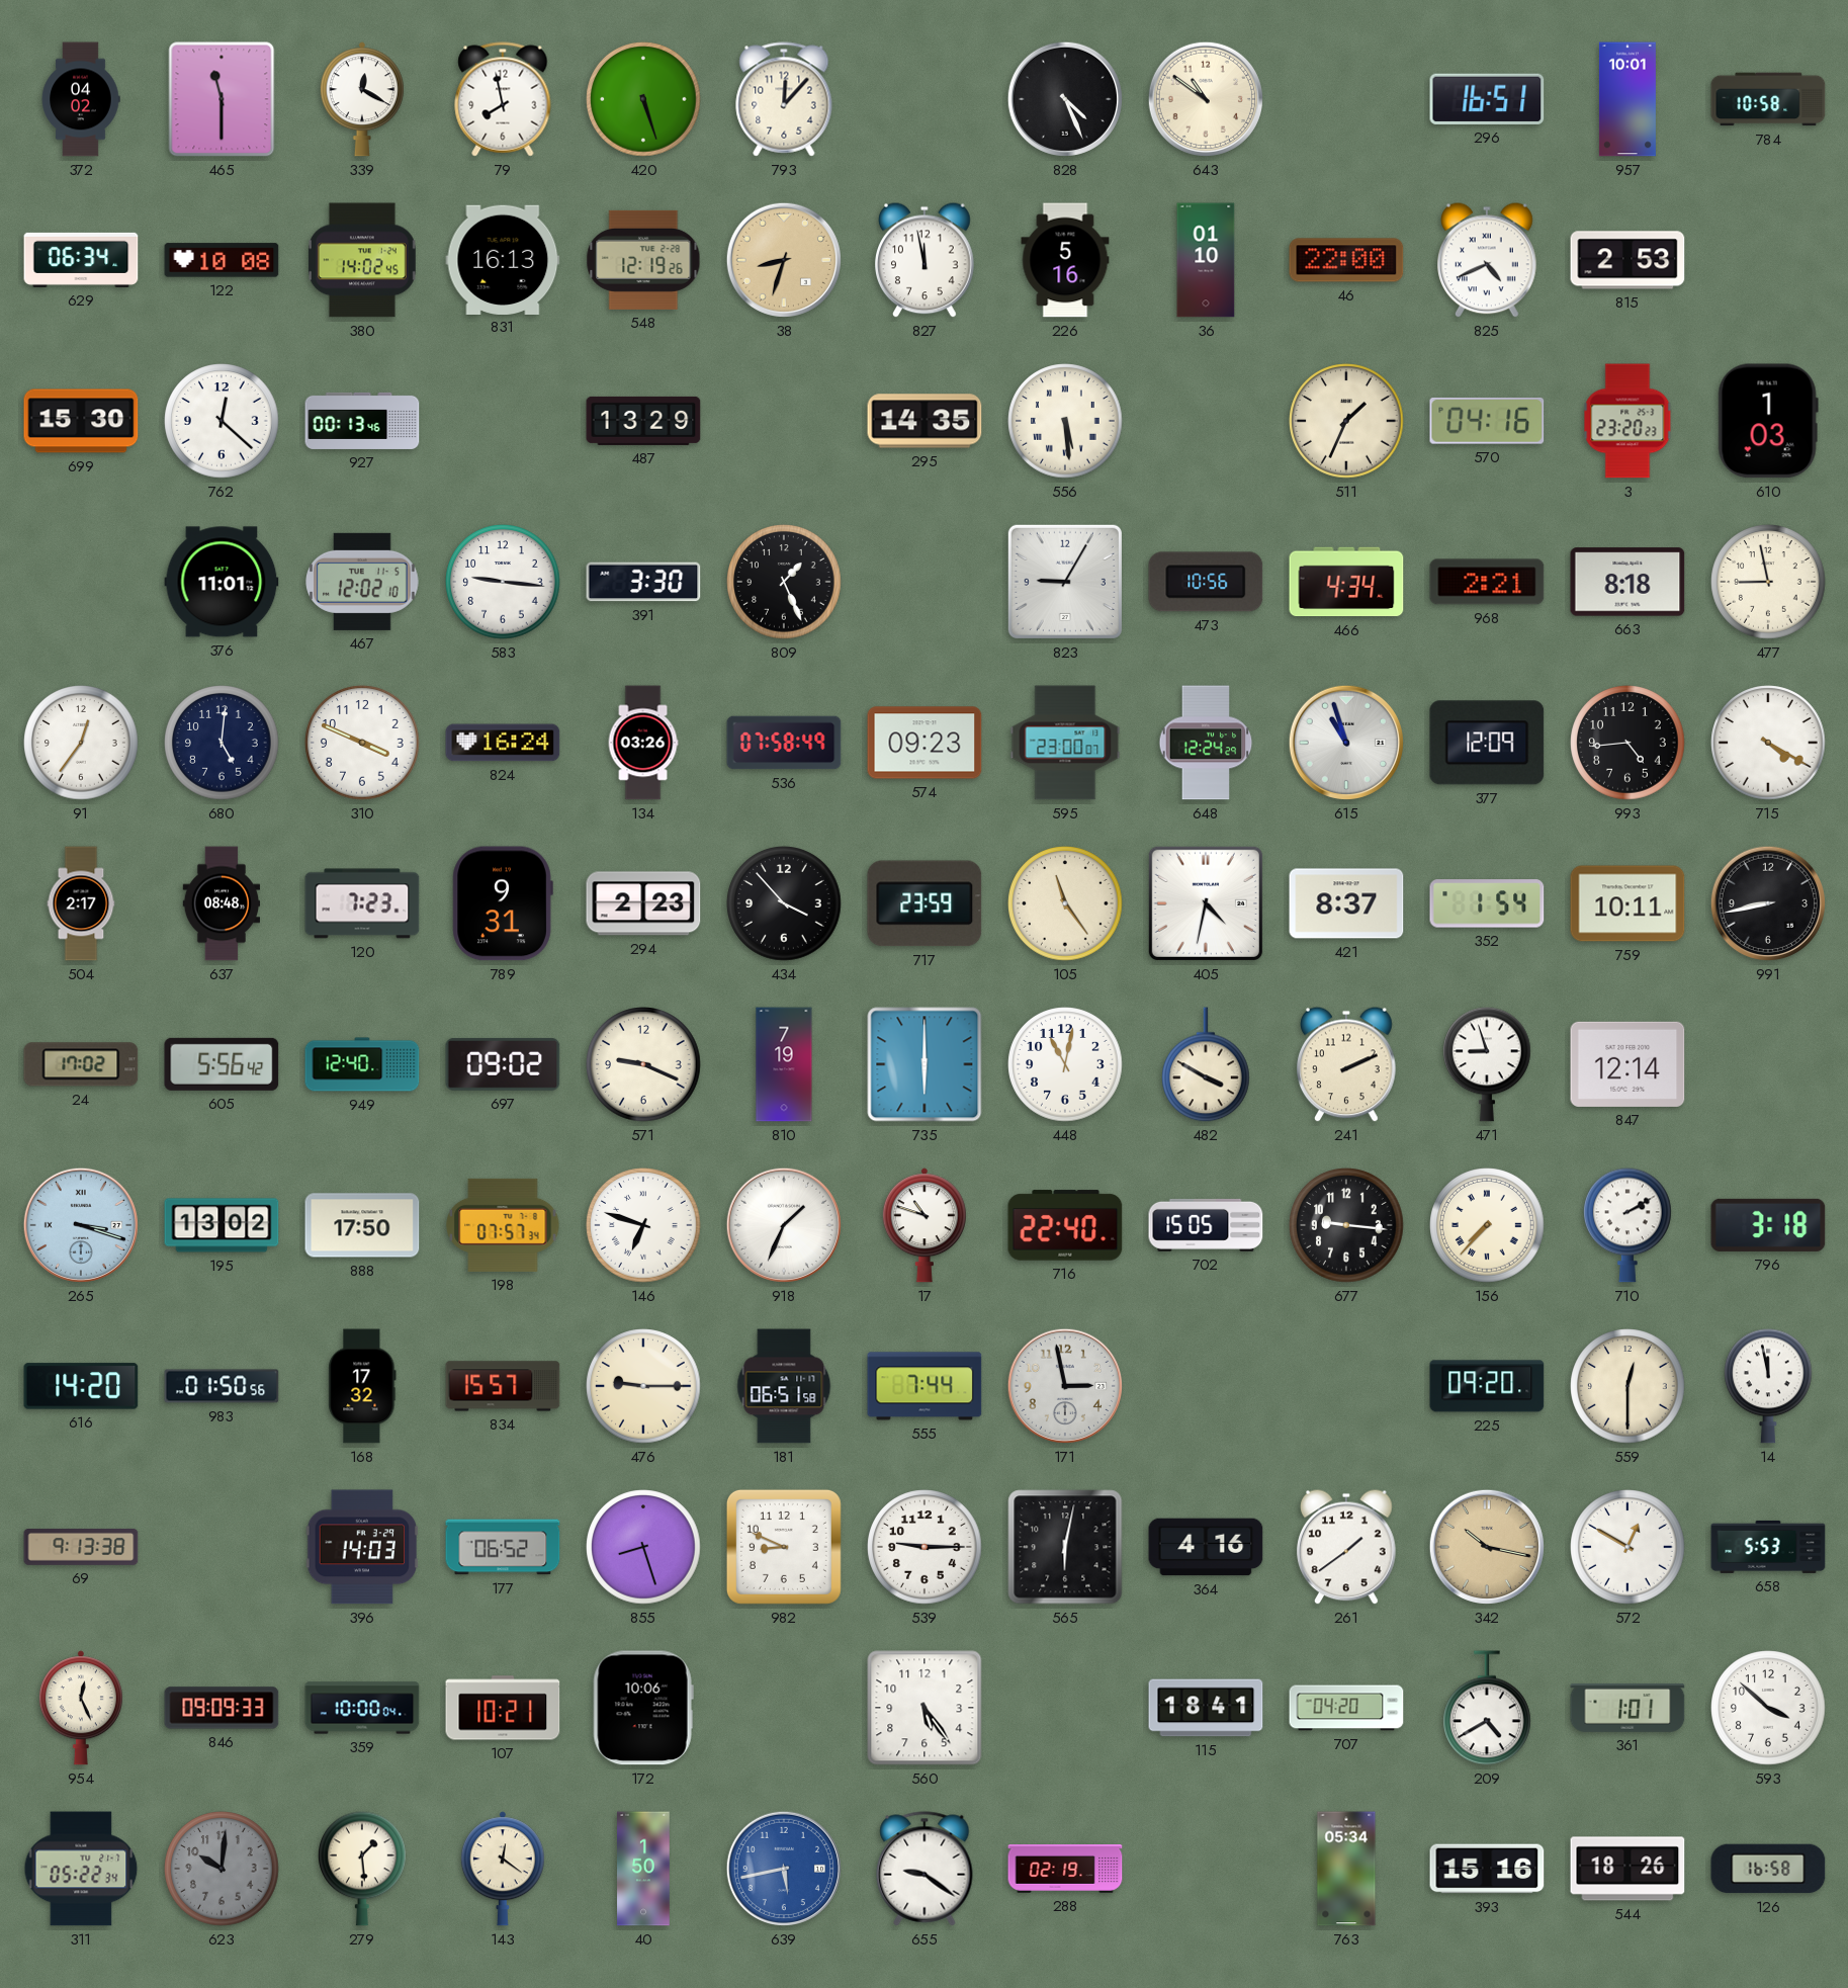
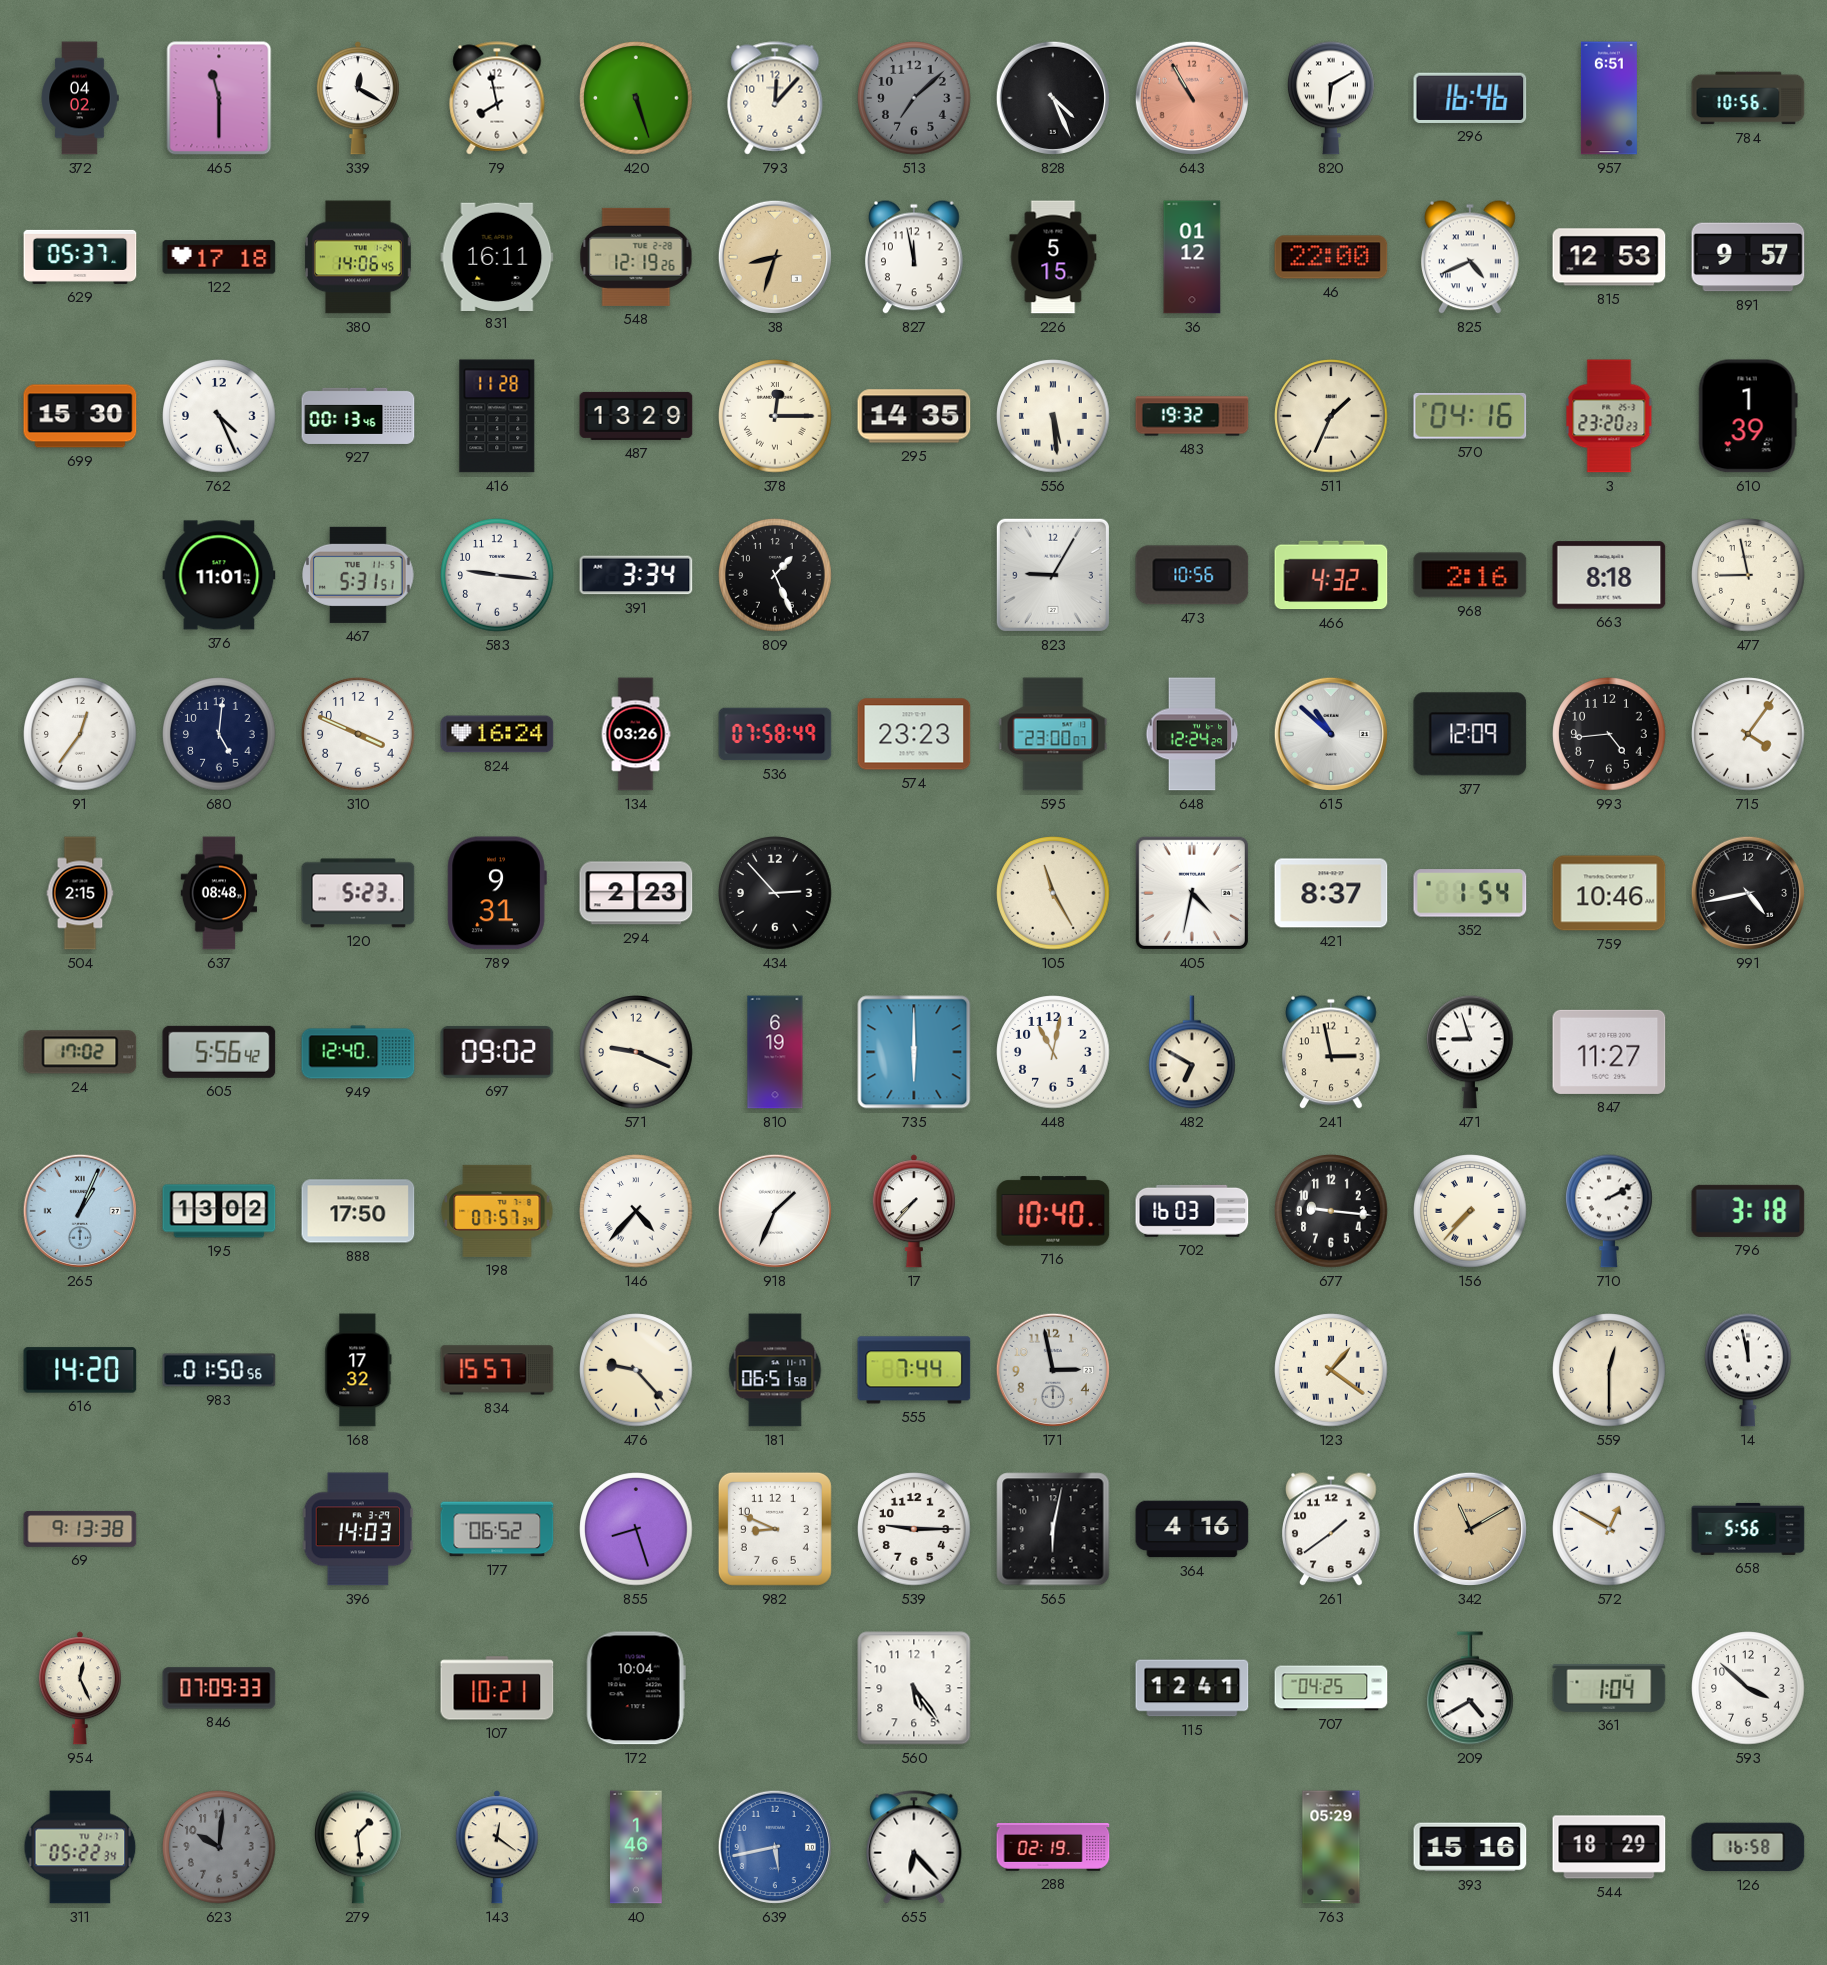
513: none -> 7:08 (914, 98)
643: 10:51 -> 10:55 (1192, 98)
643 dial: cream -> salmon (1192, 98)
820: none -> 6:10 (1332, 98)
296: 16:51 -> 16:46 (1470, 98)
957: 10:01 -> 6:51 (1609, 98)
784: 10:58 -> 10:56 (1748, 98)
629: 06:34 -> 05:37 (80, 257)
122: 10:08 -> 17:18 (219, 257)
380: 14:02 -> 14:06 (358, 257)
831: 16:13 -> 16:11 (497, 256)
226: 5:16 -> 5:15 (1053, 257)
36: 01:10 -> 01:12 (1192, 257)
815: 2:53 -> 12:53 (1609, 257)
891: none -> 9:57 (1748, 257)
762: 12:22 -> 4:26 (219, 416)
416: none -> 11:28 (497, 416)
378: none -> 12:15 (775, 416)
483: none -> 19:32 (1192, 416)
610: 1:03 -> 1:39 (1748, 416)
467: 12:02 -> 5:31 (359, 575)
391: 3:30 -> 3:34 (636, 575)
466: 4:34 -> 4:32 (1331, 575)
968: 2:21 -> 2:16 (1470, 575)
574: 09:23 -> 23:23 (914, 734)
615: 10:57 -> 10:52 (1331, 734)
715: 4:20 -> 4:06 (1748, 734)
504: 2:17 -> 2:15 (80, 893)
120: 7:23 -> 5:23 (358, 893)
434: 3:53 -> 2:53 (775, 893)
717: 23:59 -> none (925, 903)
105: 11:24 -> 11:25 (1053, 893)
759: 10:11 -> 10:46 (1609, 893)
991: 8:43 -> 4:43 (1748, 893)
810: 7:19 -> 6:19 (775, 1052)
482: 3:50 -> 6:50 (1193, 1052)
241: 2:11 -> 2:58 (1332, 1052)
847: 12:14 -> 11:27 (1609, 1052)
265: 3:18 -> 1:04 (80, 1211)
146: 6:48 -> 4:37 (636, 1211)
17: 10:48 -> 7:37 (914, 1211)
716: 22:40 -> 10:40 (1053, 1211)
702: 15:05 -> 16:03 (1192, 1211)
476: 9:15 -> 9:23 (636, 1370)
123: none -> 1:21 (1331, 1370)
225: 09:20 -> none (1487, 1386)
342: 10:17 -> 11:10 (1470, 1529)
658: 5:53 -> 5:56 (1748, 1529)
846: 09:09 -> 07:09 (219, 1688)
359: 10:00 -> none (362, 1708)
172: 10:06 -> 10:04 (636, 1688)
115: 18:41 -> 12:41 (1192, 1688)
707: 04:20 -> 04:25 (1331, 1688)
361: 1:01 -> 1:04 (1609, 1688)
40: 1:50 -> 1:46 (636, 1847)
655: 9:21 -> 6:23 (914, 1847)
763: 05:34 -> 05:29 (1331, 1847)
544: 18:26 -> 18:29 (1609, 1847)
